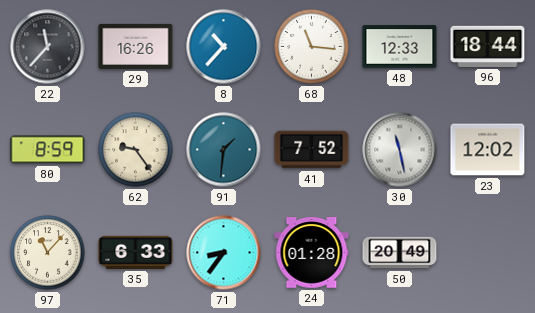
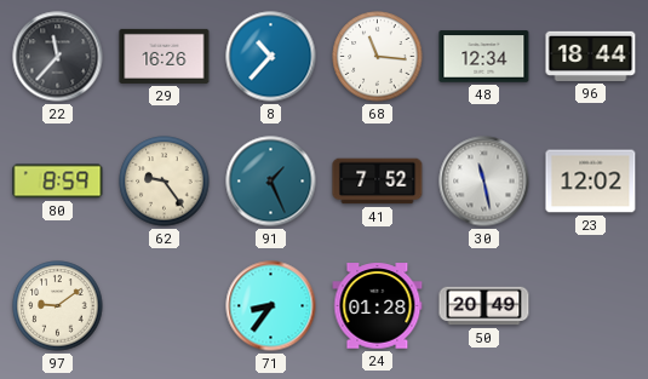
48: 12:33 -> 12:34 (484, 57)
91: 1:31 -> 1:26 (271, 182)
97: 11:07 -> 9:09 (58, 306)
35: 6:33 -> none (136, 252)
